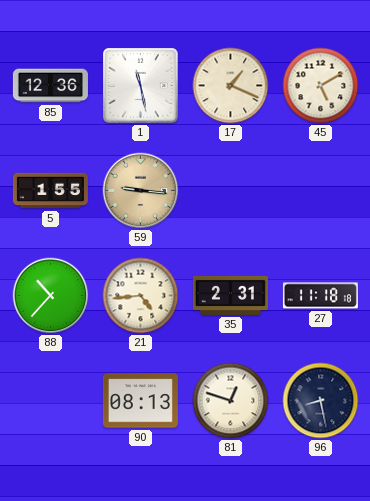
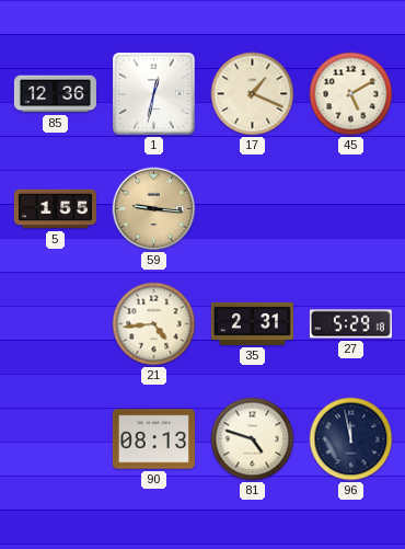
1: 11:28 -> 12:32 (154, 94)
88: 10:37 -> none (51, 296)
27: 11:18 -> 5:29 (350, 324)
81: 12:48 -> 4:48 (253, 439)
96: 8:28 -> 11:58 (351, 439)
